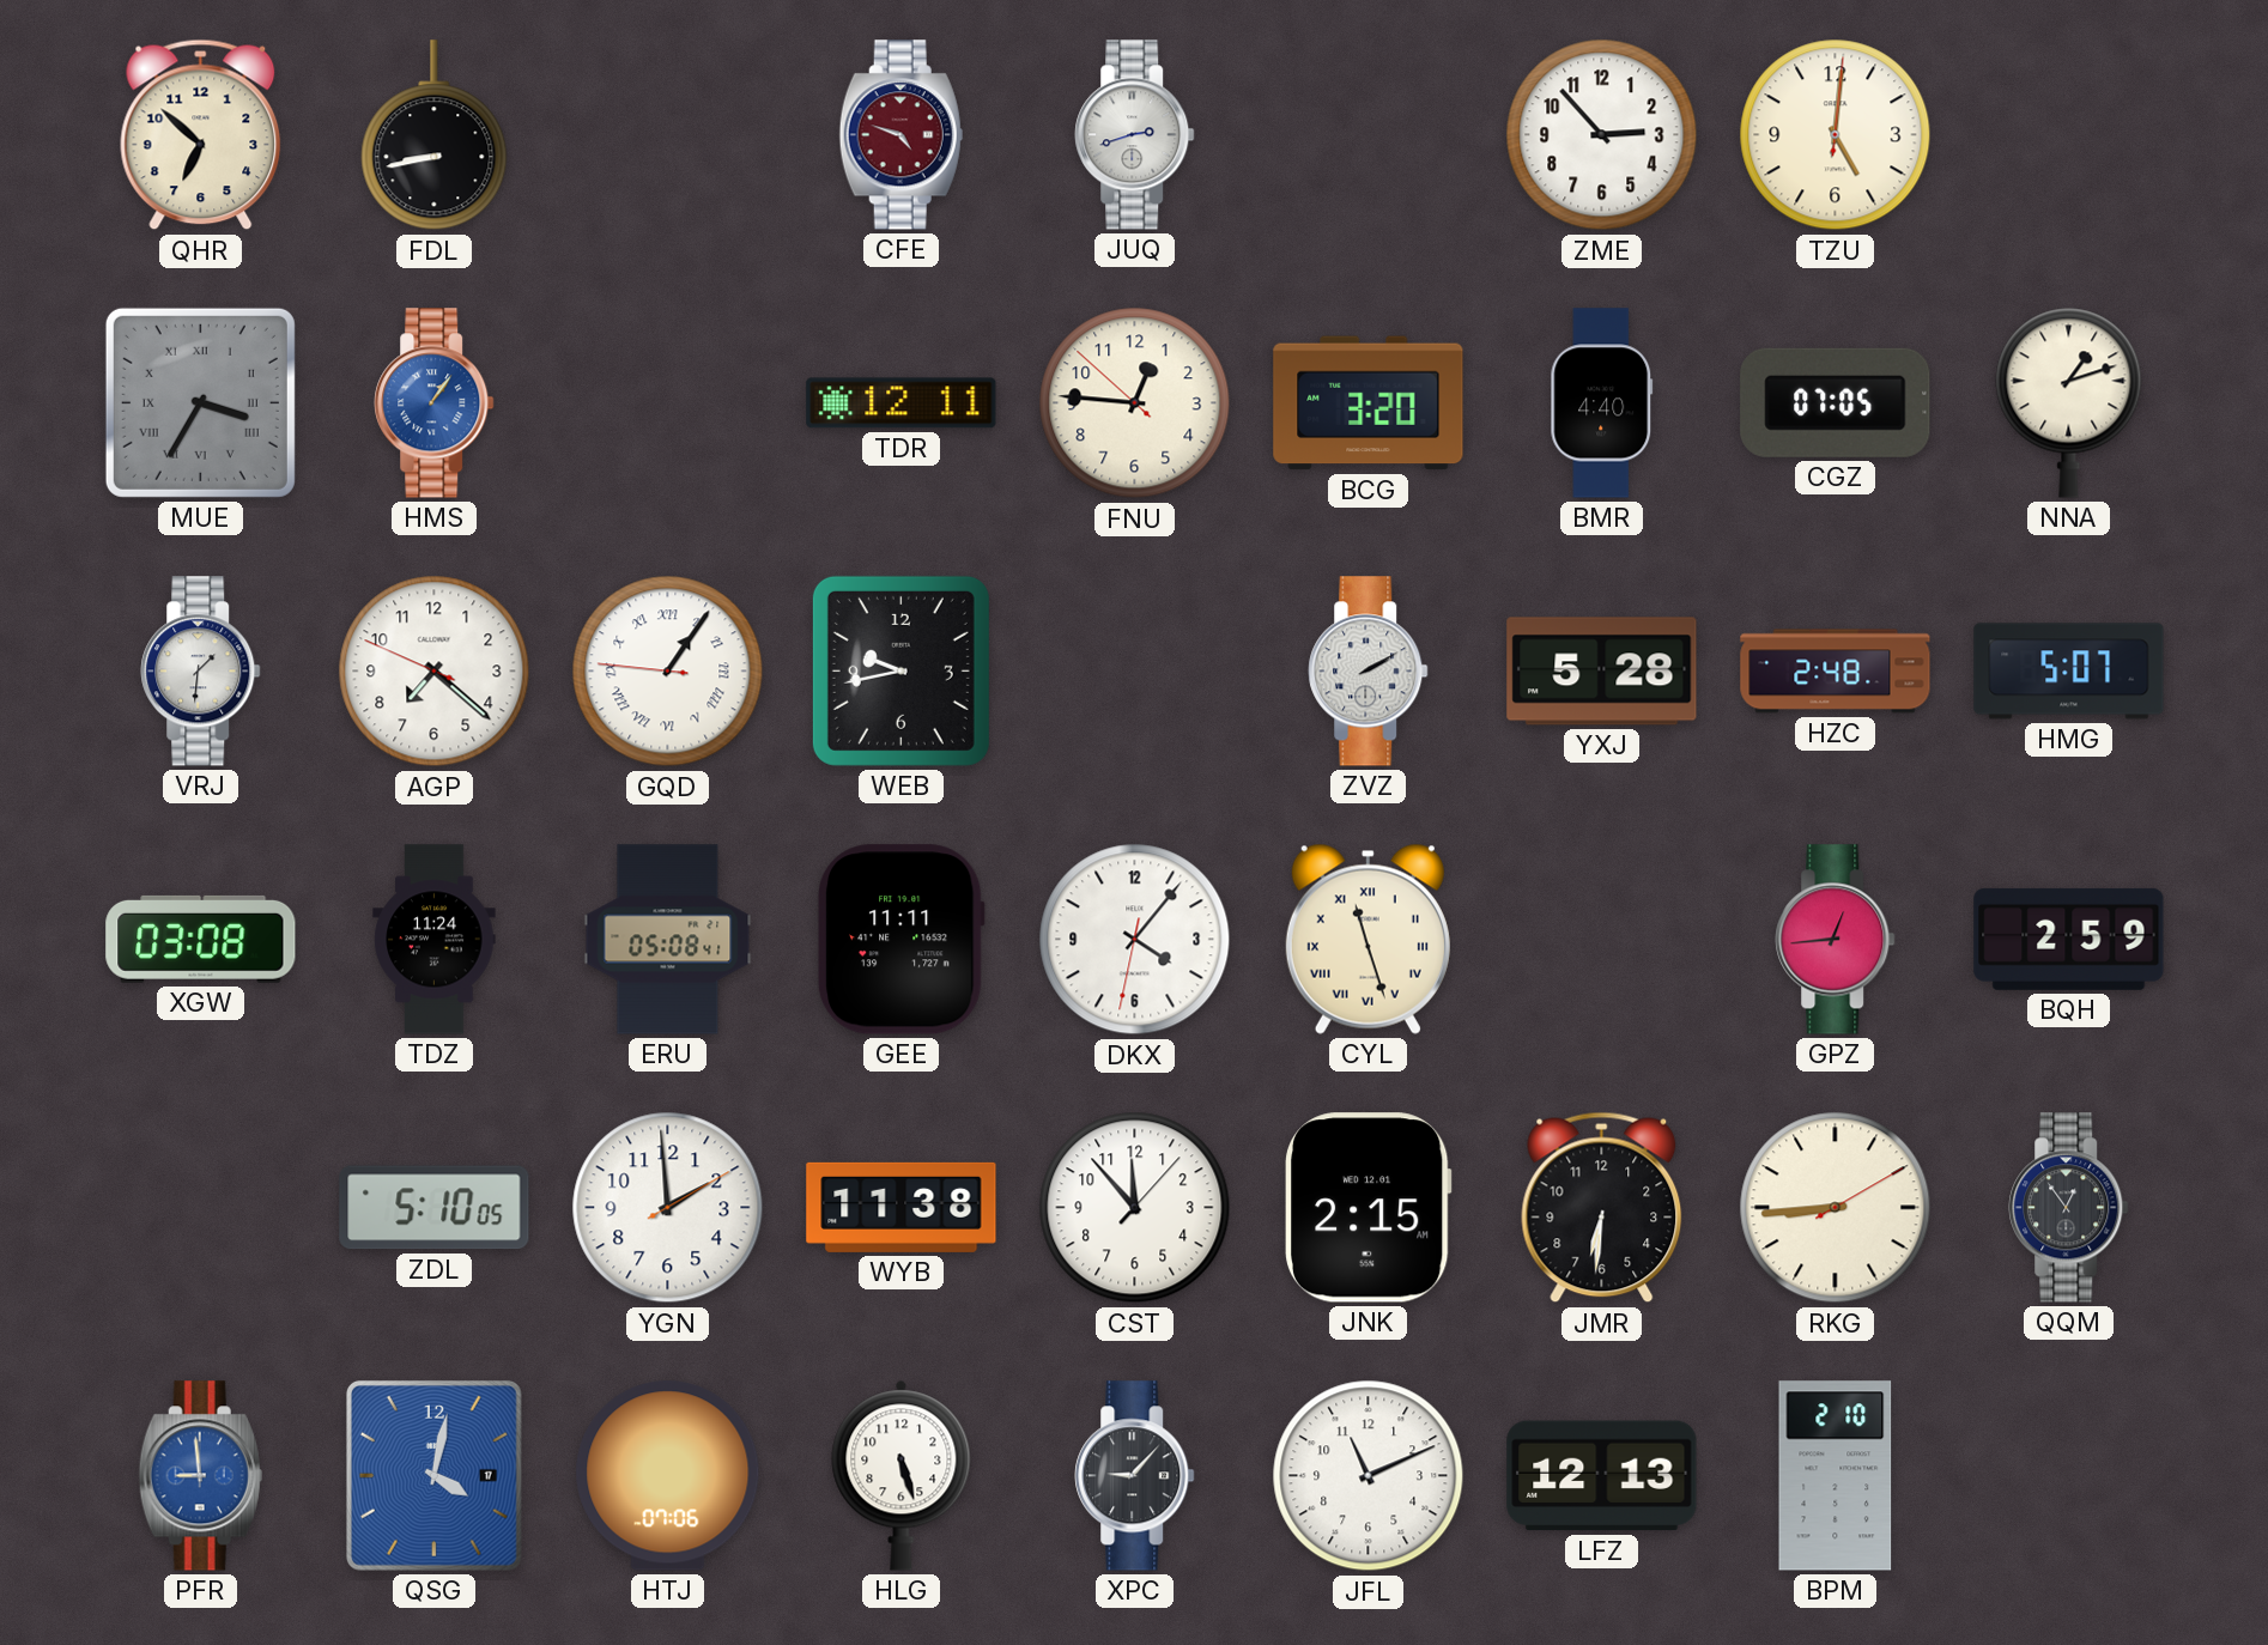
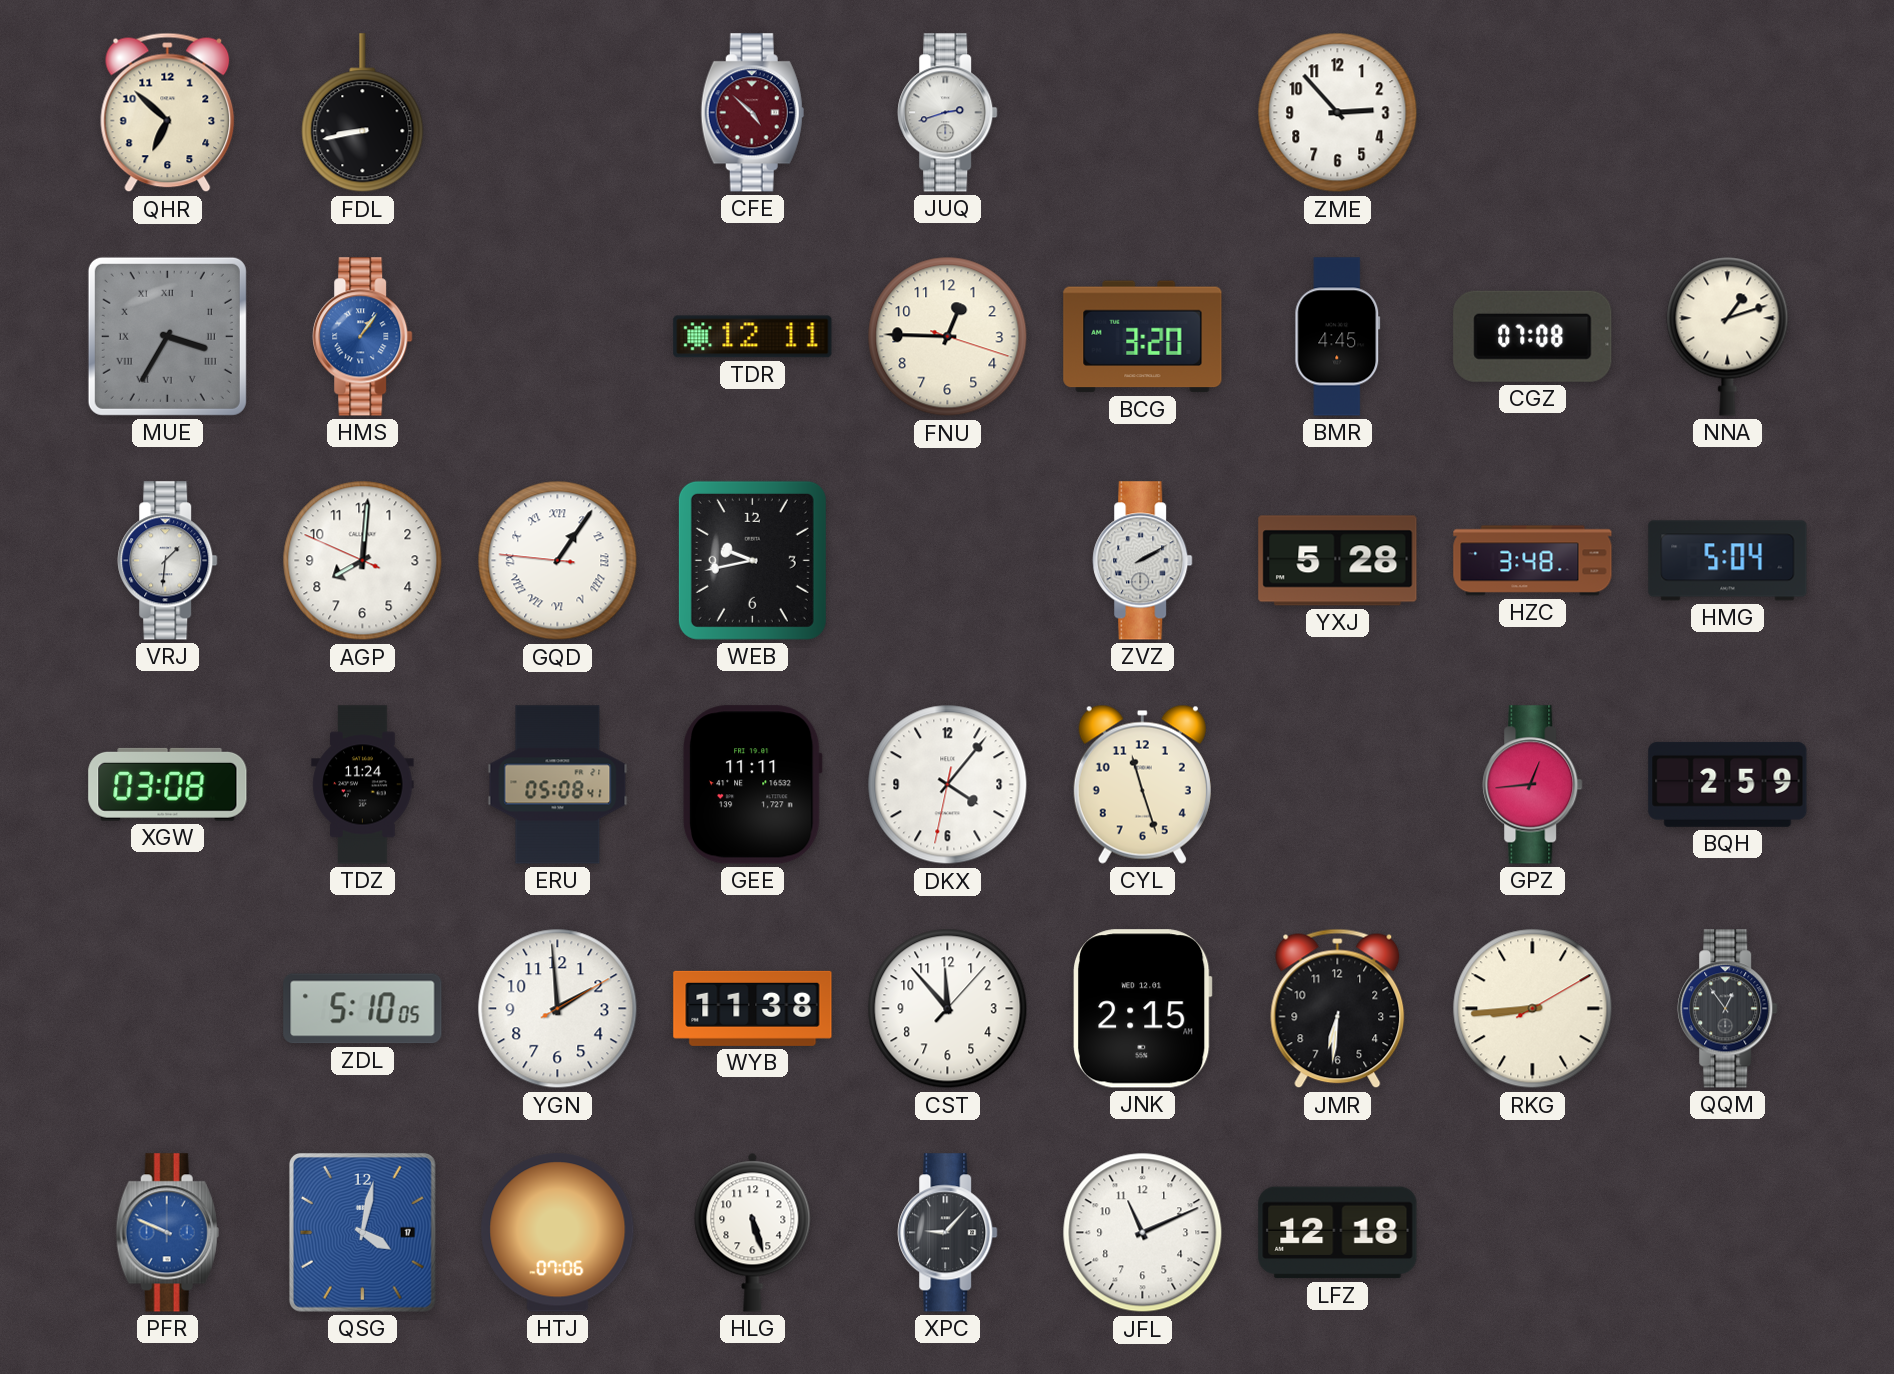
CFE: 4:48 -> 4:52 (752, 113)
TZU: 5:01 -> none (1836, 135)
FNU: 12:45:52 -> 12:45:18 (948, 337)
BMR: 4:40 -> 4:45 (1338, 337)
CGZ: 07:05 -> 07:08 (1533, 336)
AGP: 7:21 -> 8:00 (363, 561)
HZC: 2:48 -> 3:48 (1533, 561)
HMG: 5:07 -> 5:04 (1728, 561)
CYL numerals: Roman -> Arabic (1142, 784)
PFR: 8:59 -> 9:49 (167, 1233)
LFZ: 12:13 -> 12:18 (1338, 1233)
BPM: 2:10 -> none (1836, 1476)
